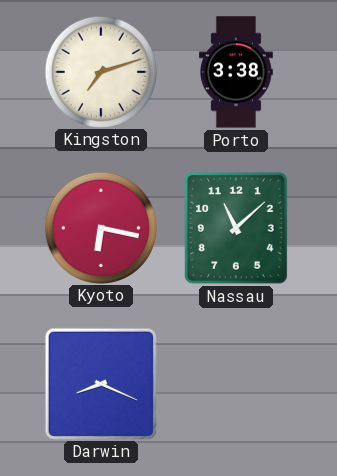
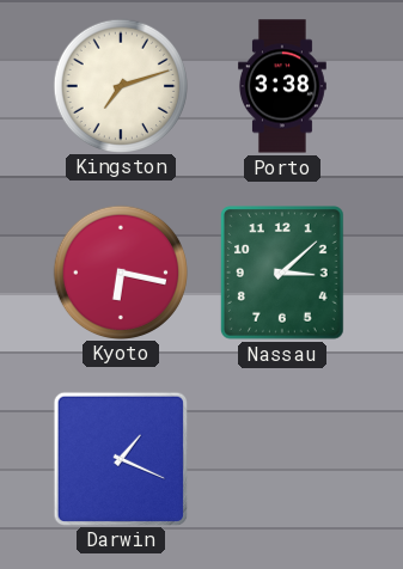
Nassau: 11:08 -> 3:08 (282, 274)
Darwin: 8:19 -> 1:19 (120, 458)
